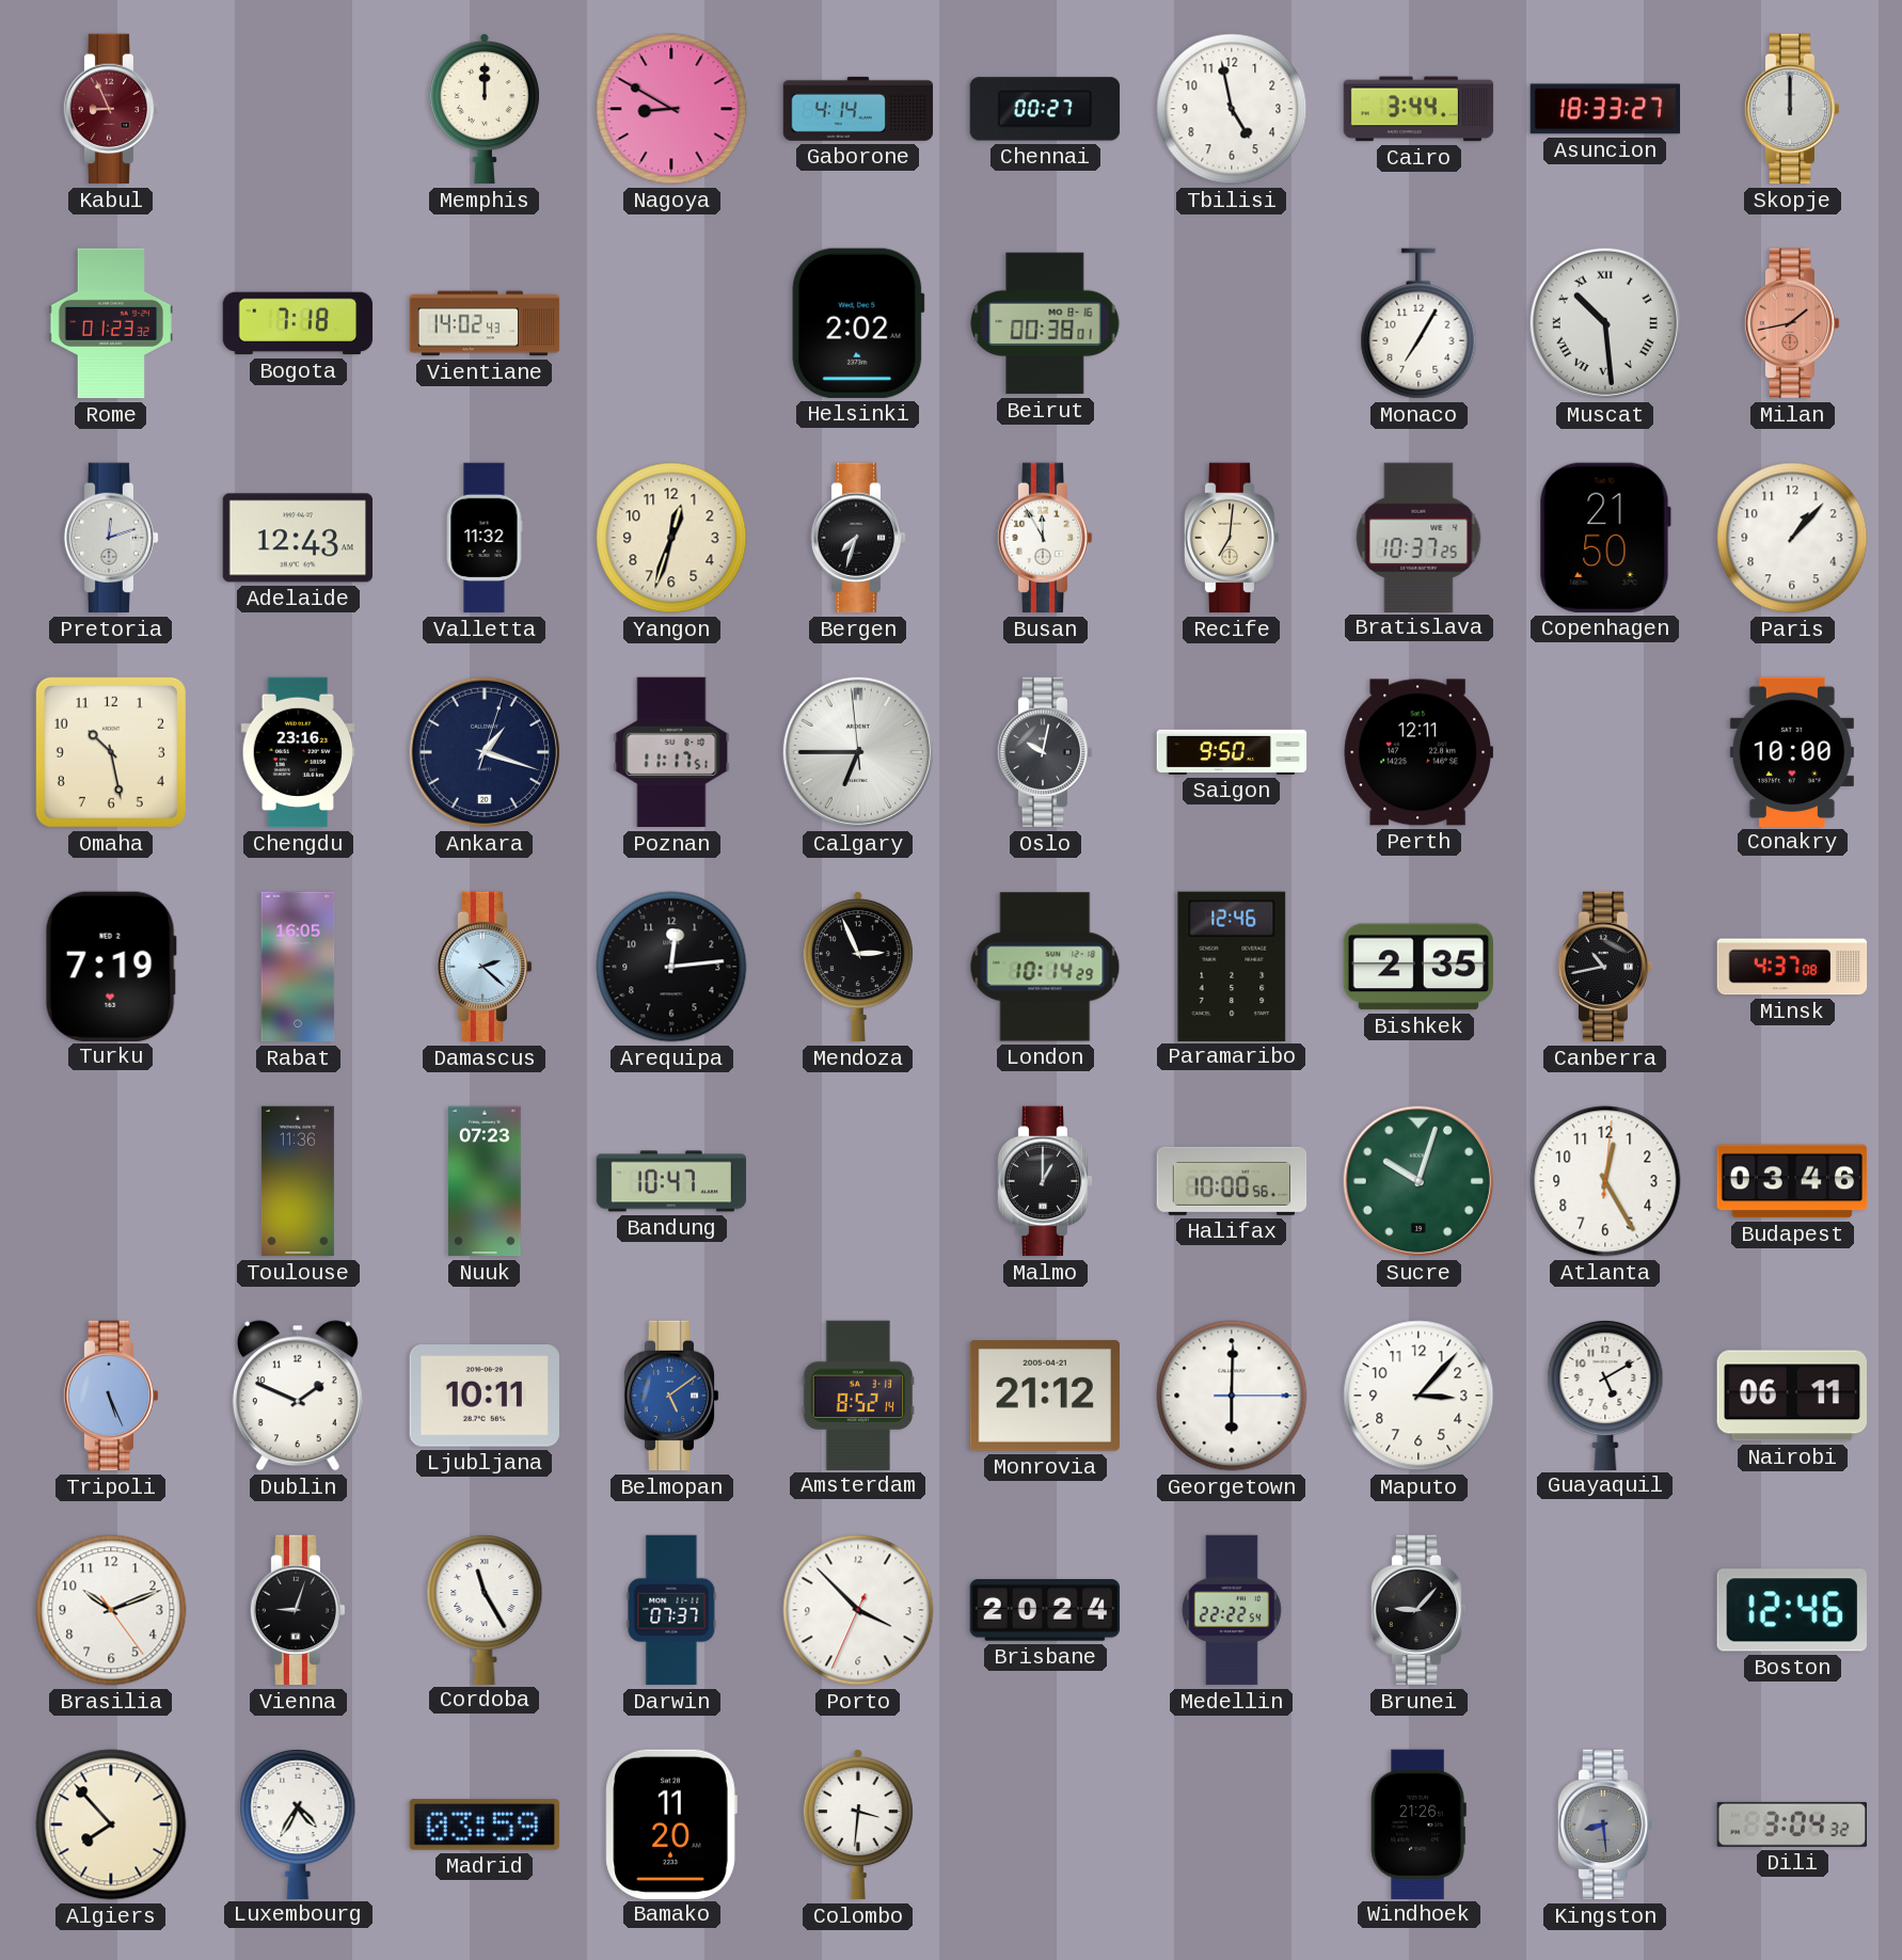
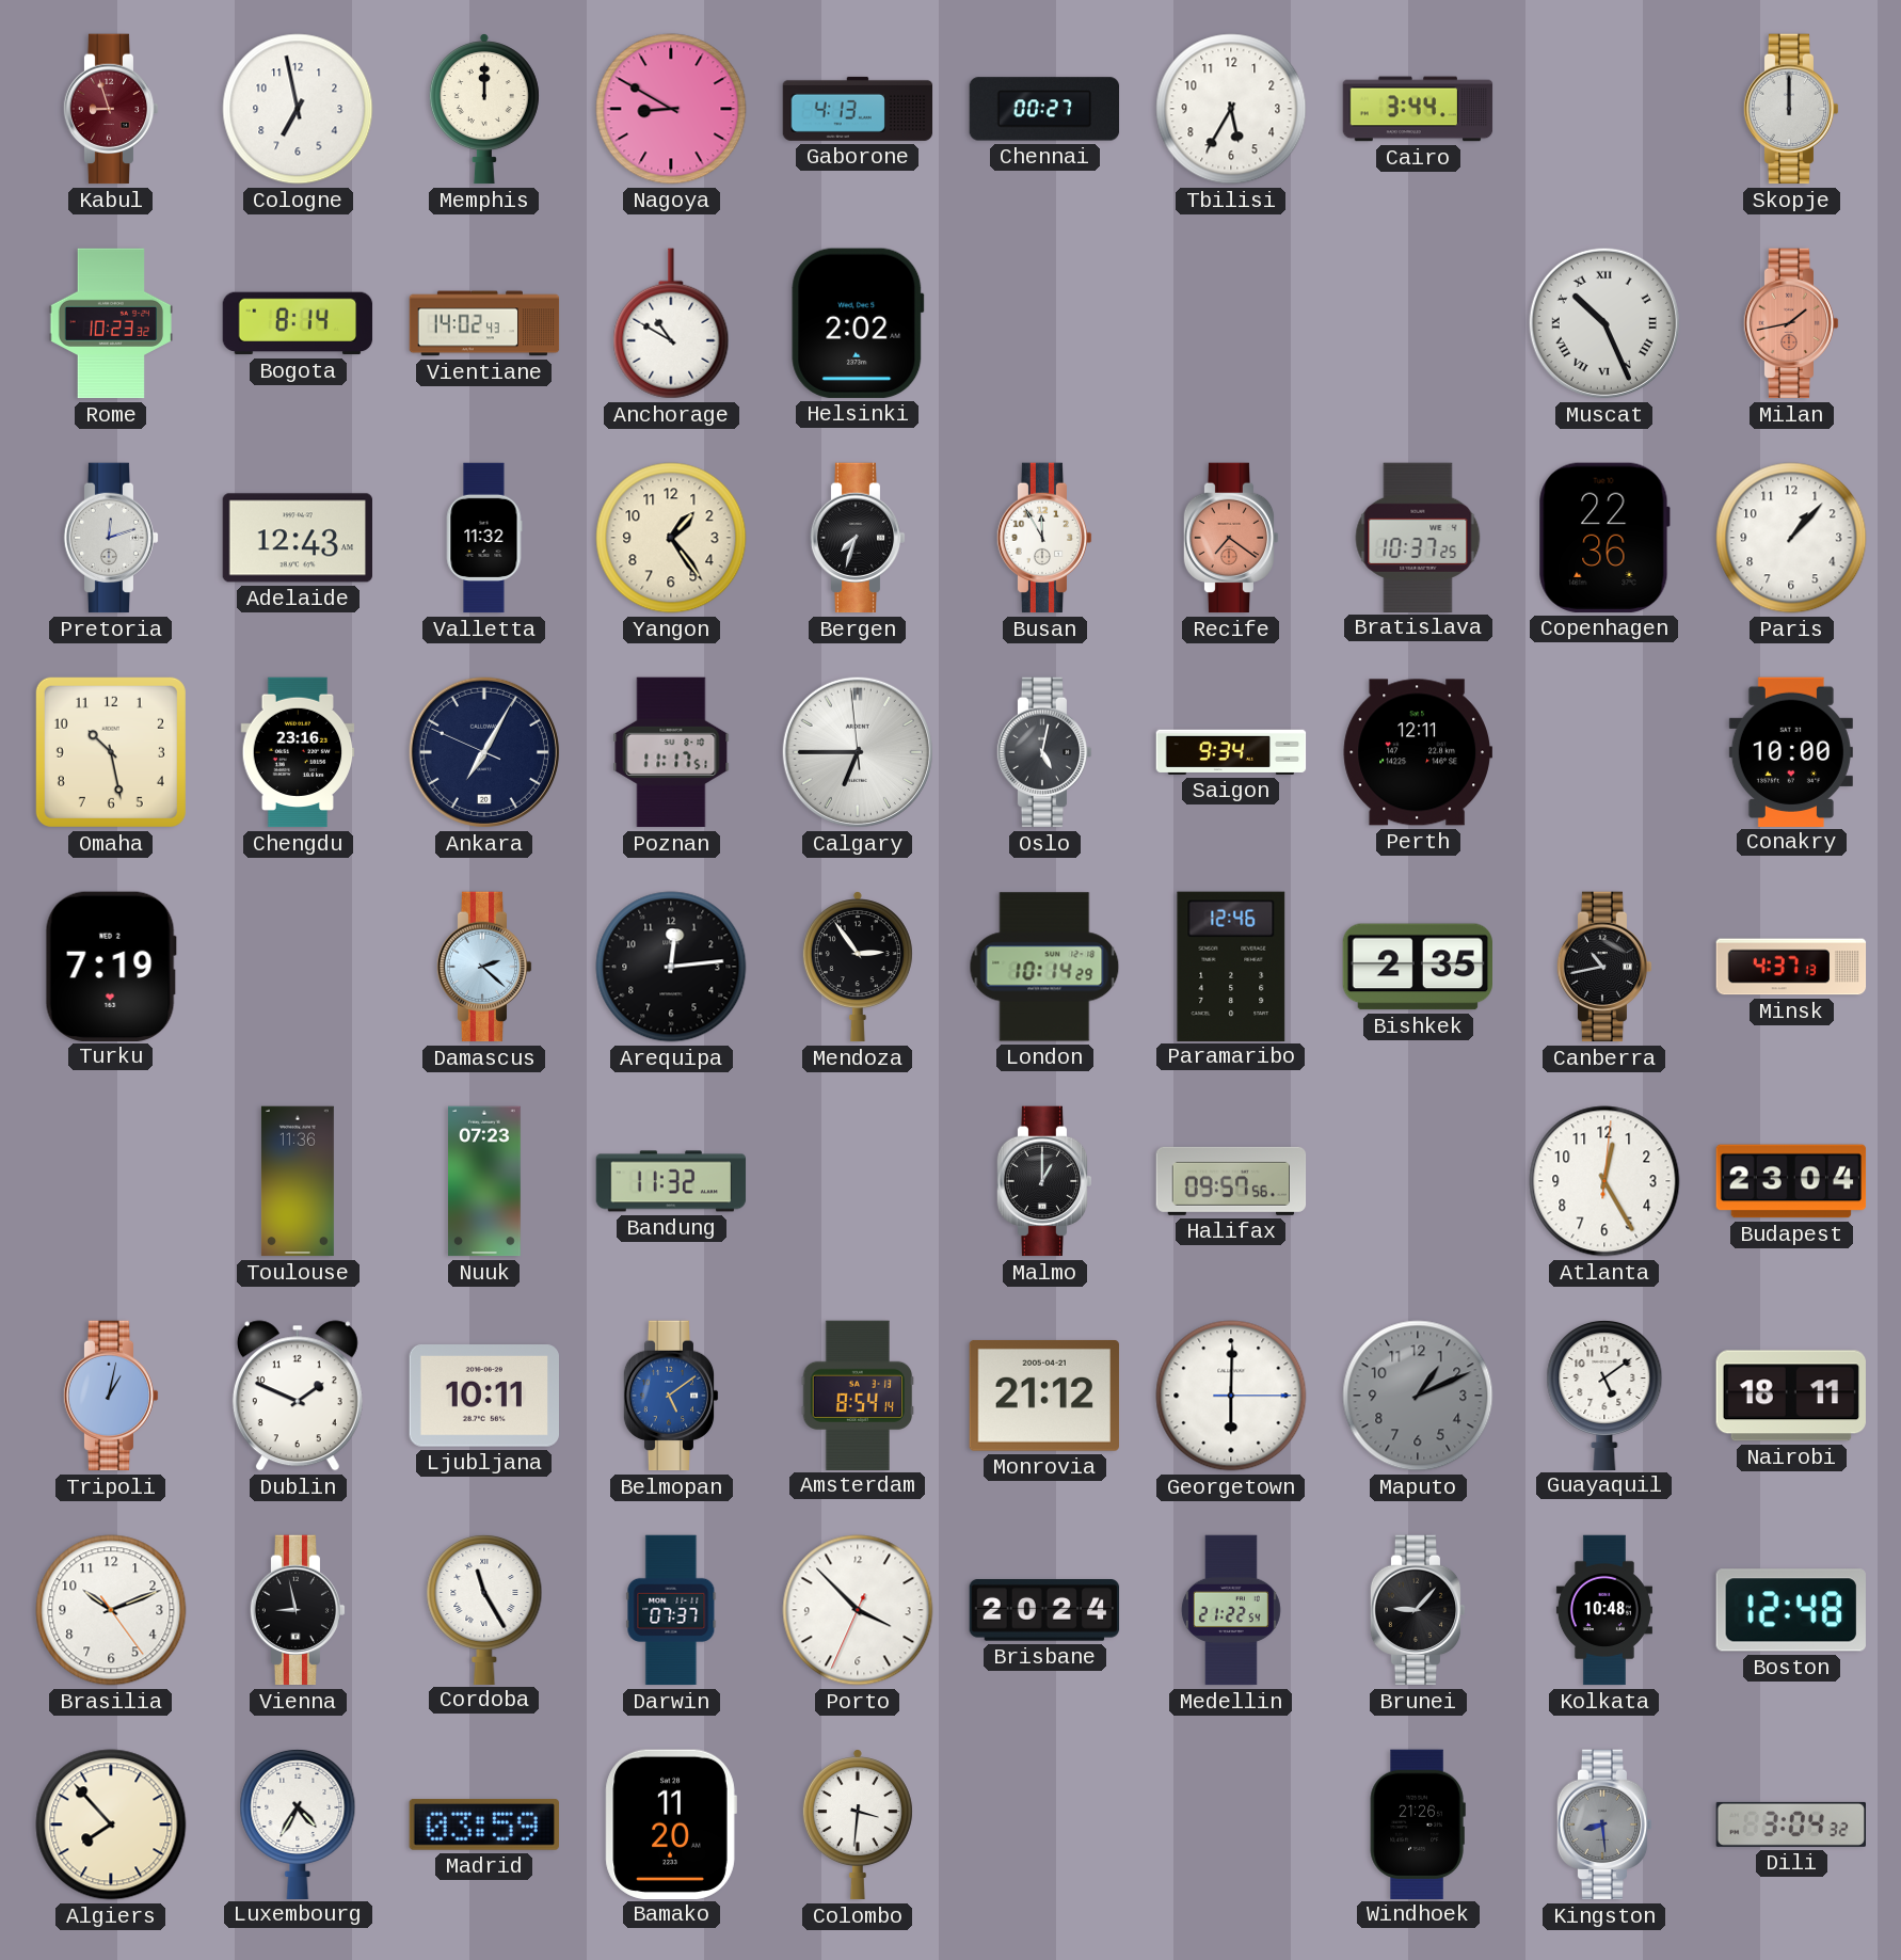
Kabul: 8:56 -> 8:57 (111, 109)
Cologne: none -> 6:58 (298, 109)
Gaborone: 4:14 -> 4:13 (858, 109)
Tbilisi: 4:58 -> 5:35 (1231, 109)
Asuncion: 18:33 -> none (1605, 109)
Rome: 01:23 -> 10:23 (110, 323)
Bogota: 7:18 -> 8:14 (298, 323)
Anchorage: none -> 10:50 (671, 323)
Beirut: 00:38 -> none (1045, 323)
Monaco: 7:05 -> none (1418, 323)
Muscat: 10:29 -> 10:26 (1604, 323)
Yangon: 12:33 -> 1:24 (671, 538)
Recife: 7:01 -> 7:21 (1231, 538)
Recife dial: cream -> salmon (1231, 538)
Copenhagen: 21:50 -> 22:36 (1604, 538)
Ankara: 1:18 -> 7:04 (484, 752)
Oslo: 10:02 -> 5:02 (1044, 752)
Saigon: 9:50 -> 9:34 (1231, 752)
Rabat: 16:05 -> none (298, 967)
Mendoza: 2:56 -> 2:54 (858, 967)
Minsk: 4:37:08 -> 4:37:13 (1791, 967)
Bandung: 10:47 -> 11:32 (671, 1181)
Halifax: 10:00 -> 09:57 (1231, 1181)
Sucre: 10:03 -> none (1418, 1181)
Budapest: 03:46 -> 23:04 (1791, 1181)
Tripoli: 5:26 -> 1:02 (111, 1396)
Amsterdam: 8:52 -> 8:54 (858, 1395)
Maputo: 3:07 -> 1:11 (1418, 1396)
Maputo dial: white -> grey (1418, 1396)
Guayaquil: 5:10 -> 5:09 (1604, 1395)
Nairobi: 06:11 -> 18:11 (1790, 1396)
Vienna: 9:03 -> 8:58 (298, 1610)
Medellin: 22:22 -> 21:22 (1231, 1610)
Kolkata: none -> 10:48 (1604, 1610)
Boston: 12:46 -> 12:48 (1791, 1610)
